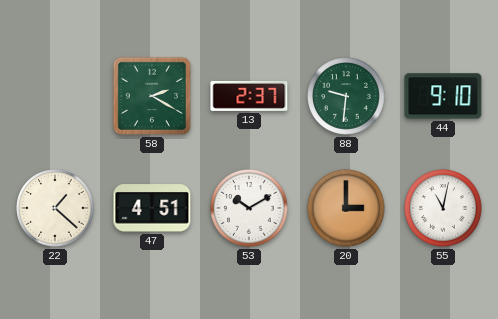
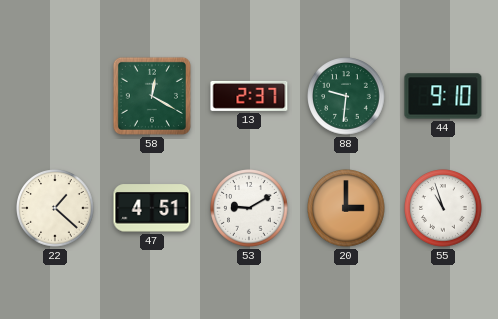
58: 2:20 -> 12:20 (152, 96)
53: 10:10 -> 9:10 (249, 208)
55: 11:02 -> 10:57 (443, 208)
